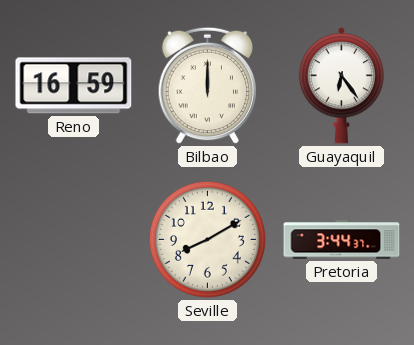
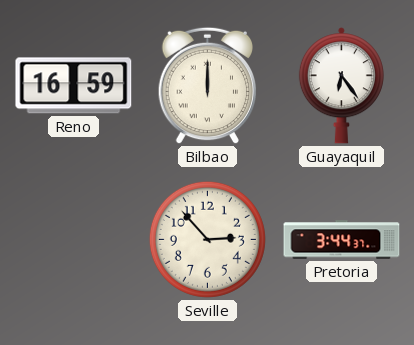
Seville: 8:10 -> 2:53 (207, 239)
